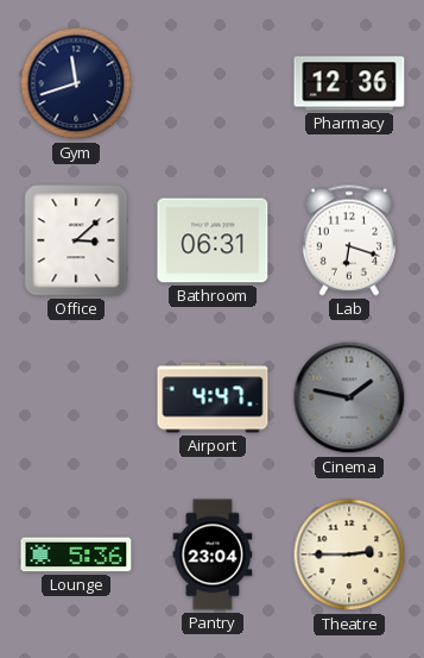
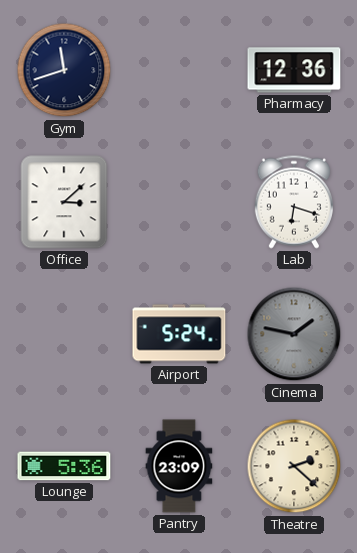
Bathroom: 06:31 -> none (213, 240)
Airport: 4:47 -> 5:24 (179, 334)
Pantry: 23:04 -> 23:09 (179, 466)
Theatre: 2:45 -> 2:22 (294, 466)
